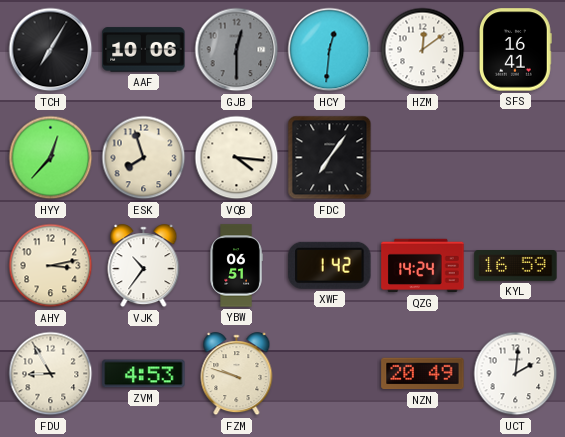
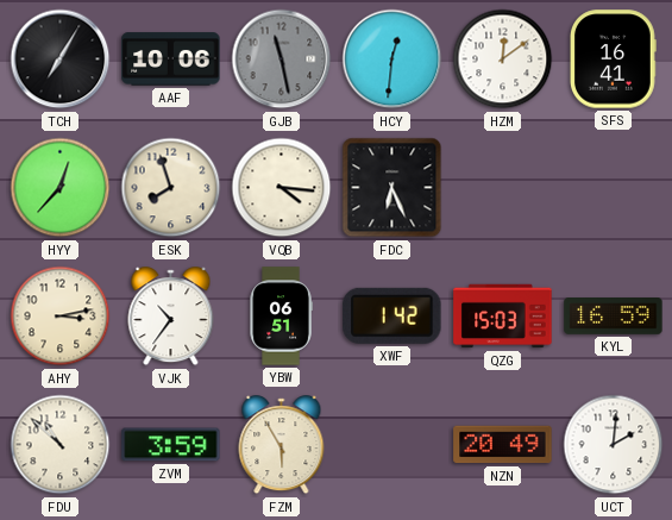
GJB: 12:30 -> 11:28 (282, 59)
FDC: 7:06 -> 6:26 (392, 188)
QZG: 14:24 -> 15:03 (503, 317)
FDU: 8:55 -> 10:52 (61, 445)
ZVM: 4:53 -> 3:59 (171, 445)
FZM: 9:48 -> 5:55 (282, 445)
